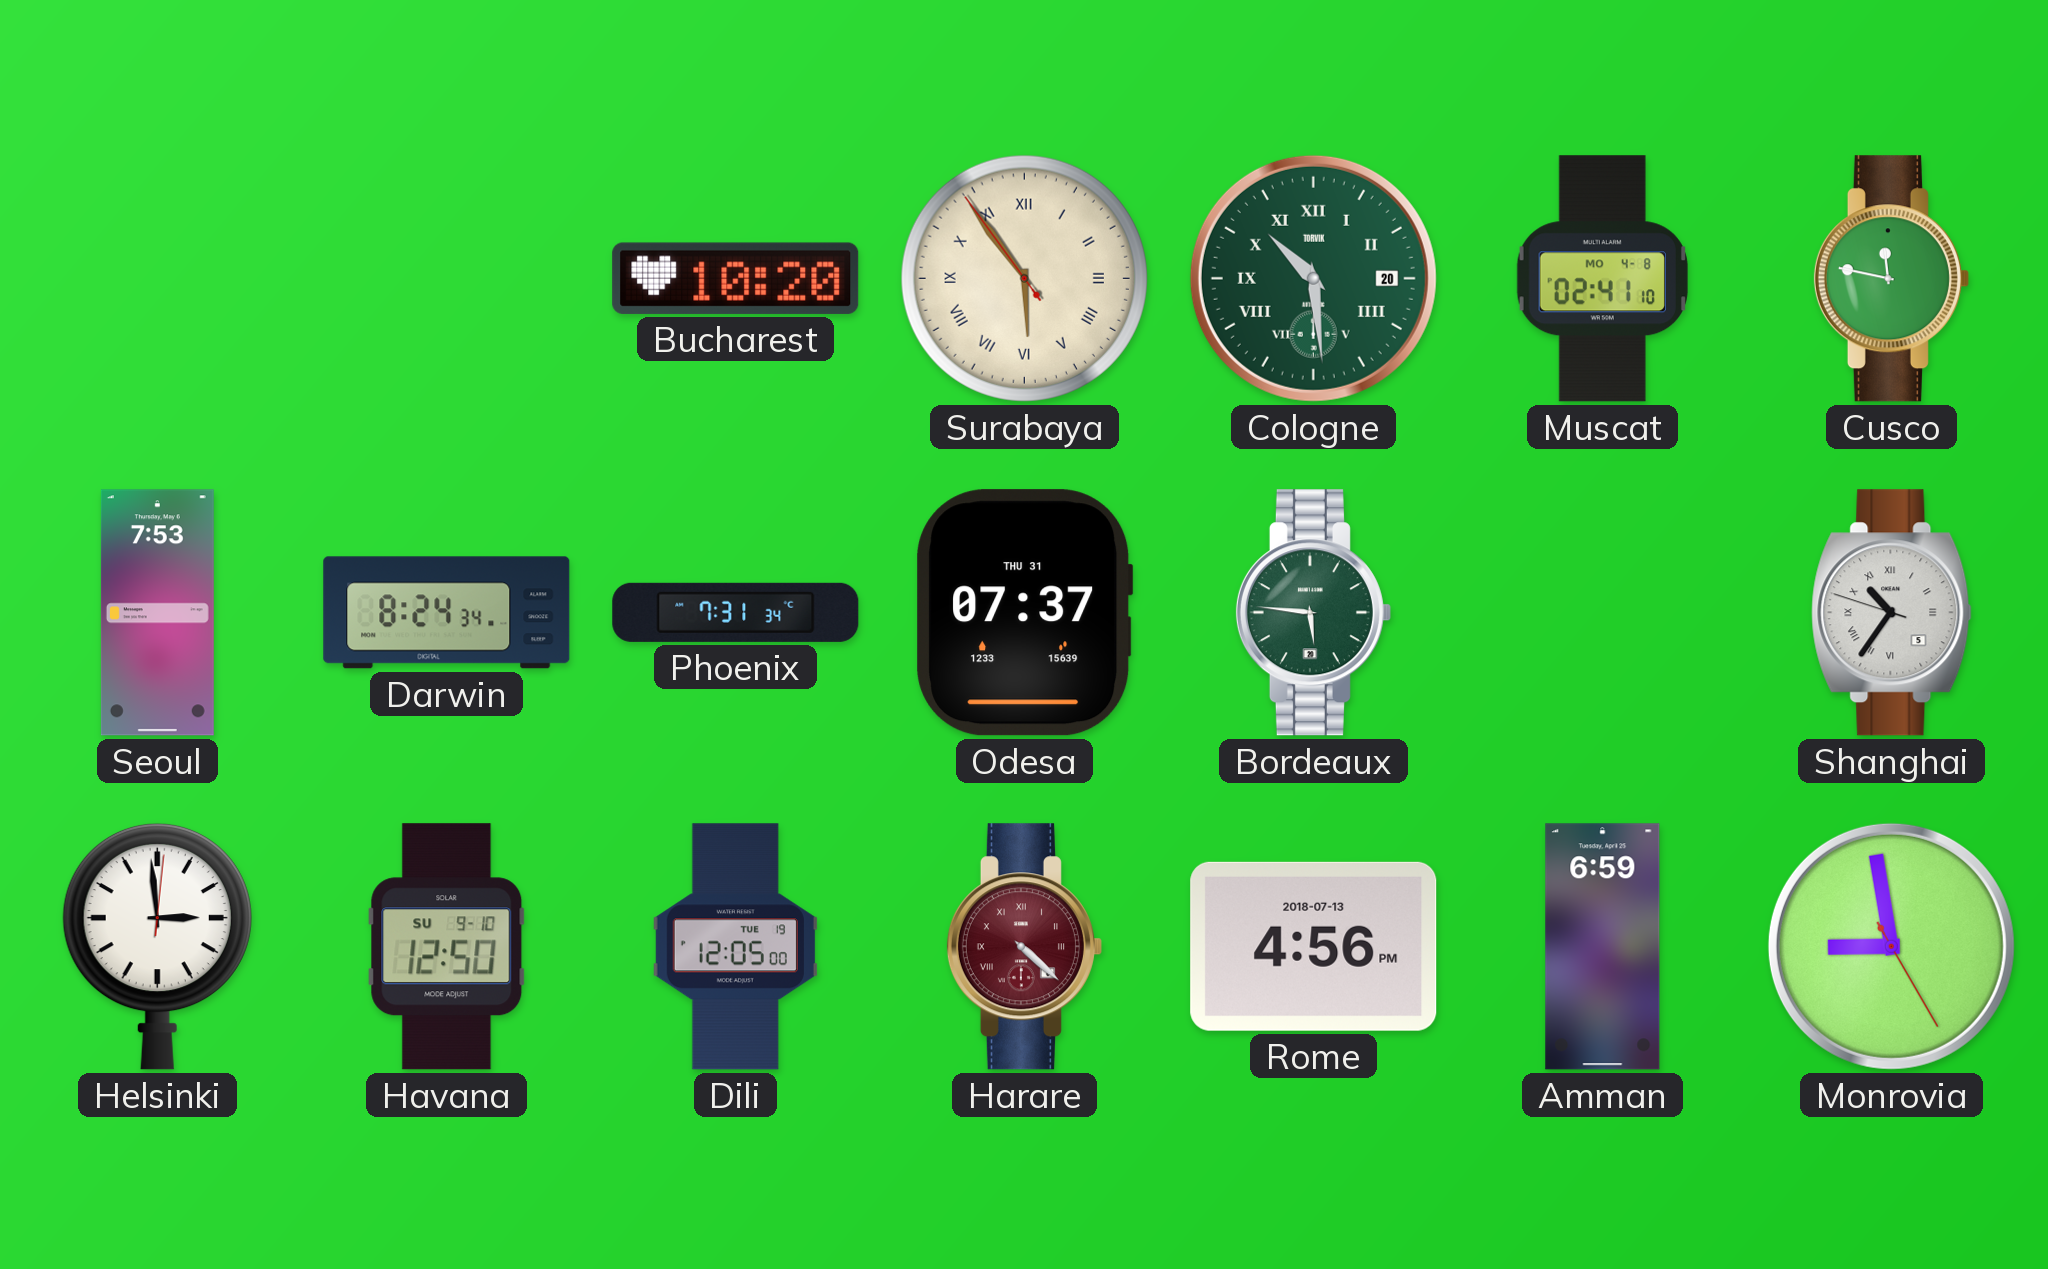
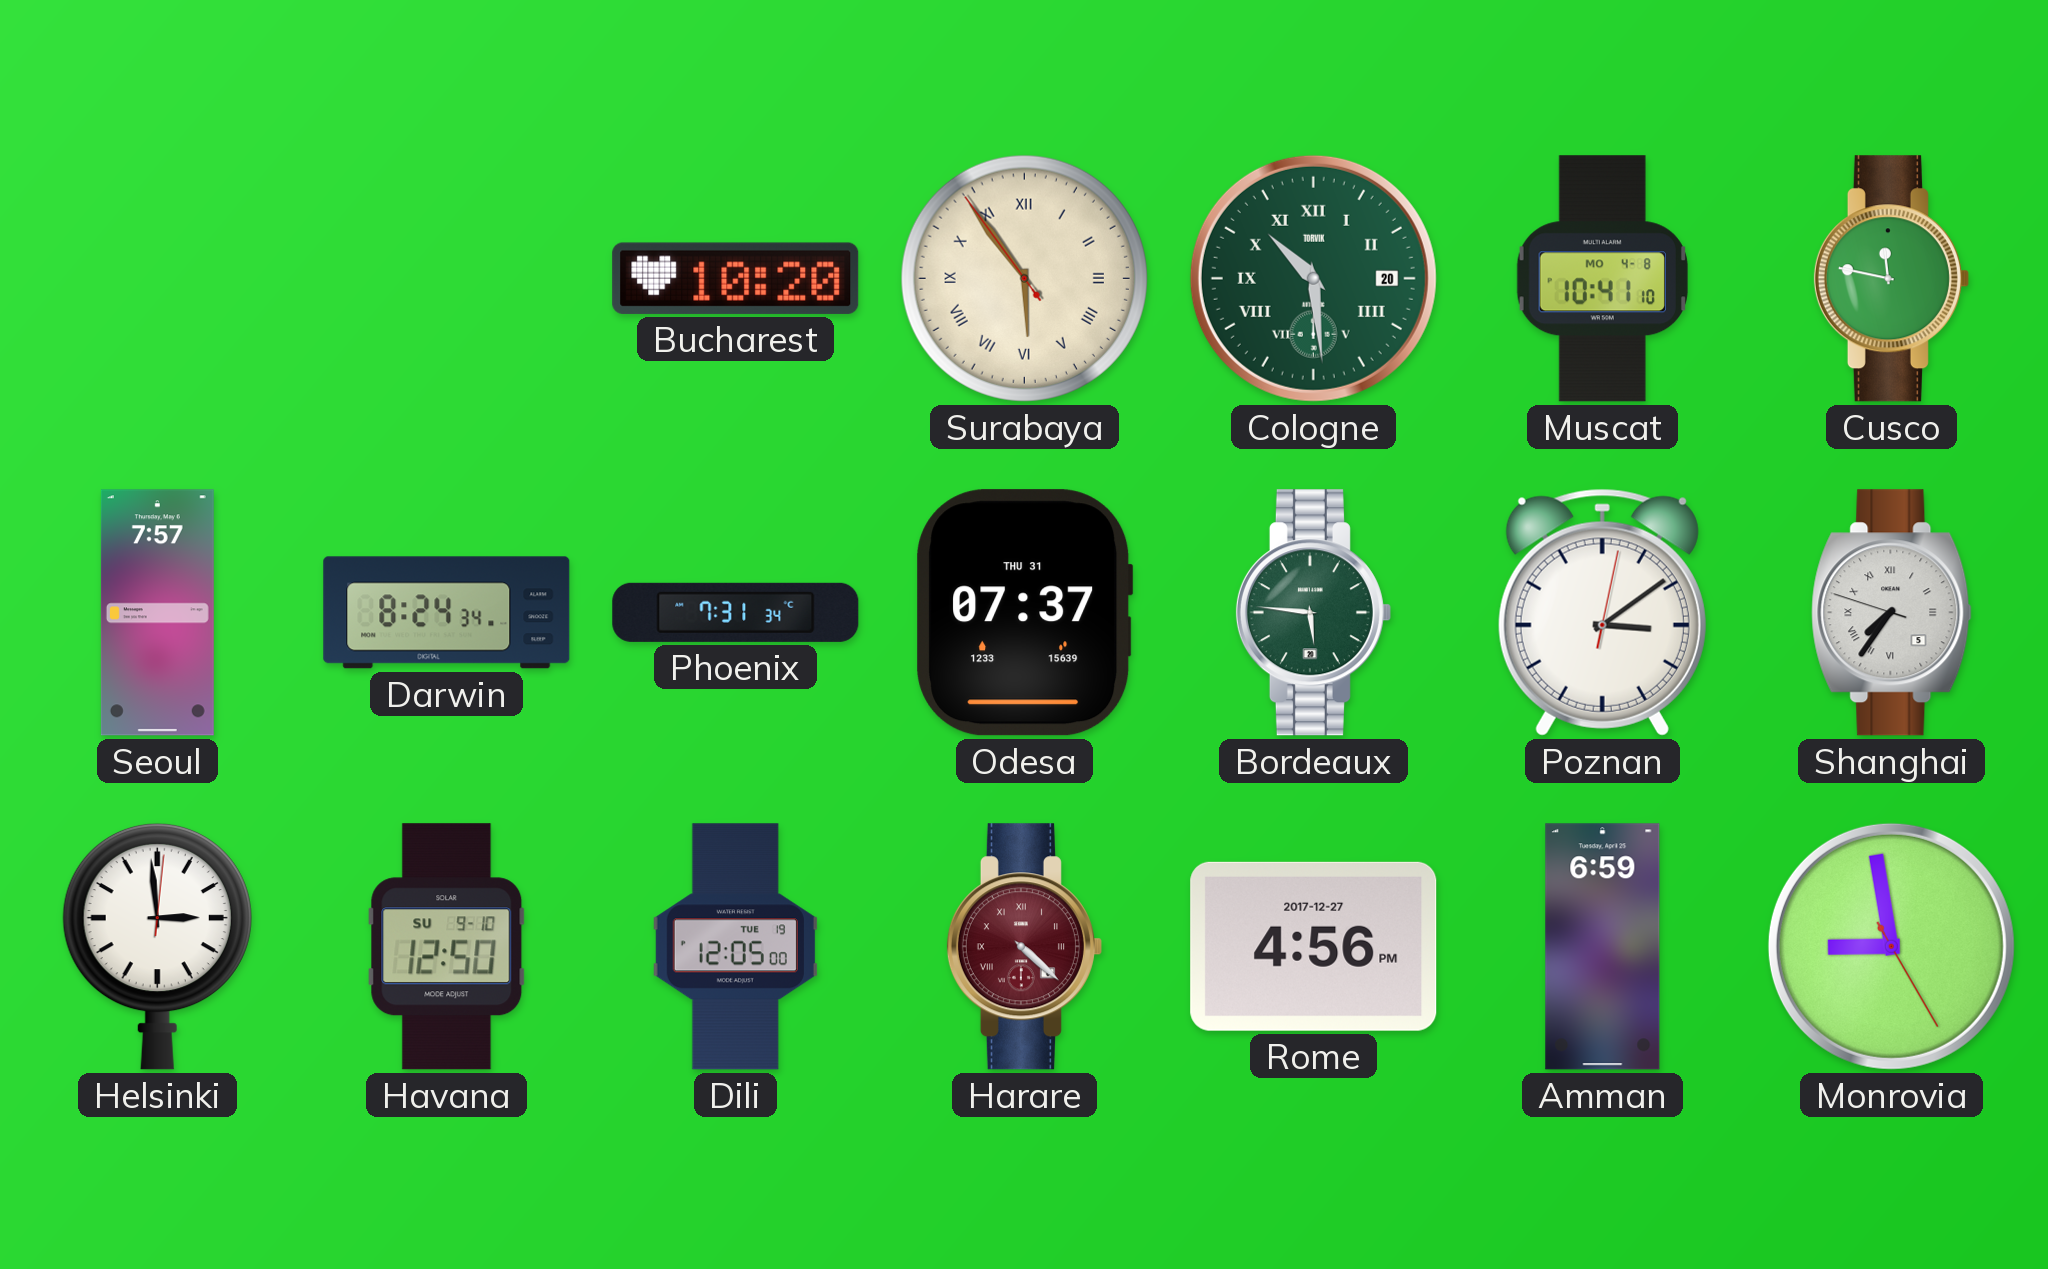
Muscat: 02:41 -> 10:41 (1602, 279)
Seoul: 7:53 -> 7:57 (157, 613)
Poznan: none -> 3:09 (1602, 612)
Shanghai: 10:35 -> 7:35 (1892, 613)
Rome date: 2018-07-13 -> 2017-12-27 (1314, 946)
